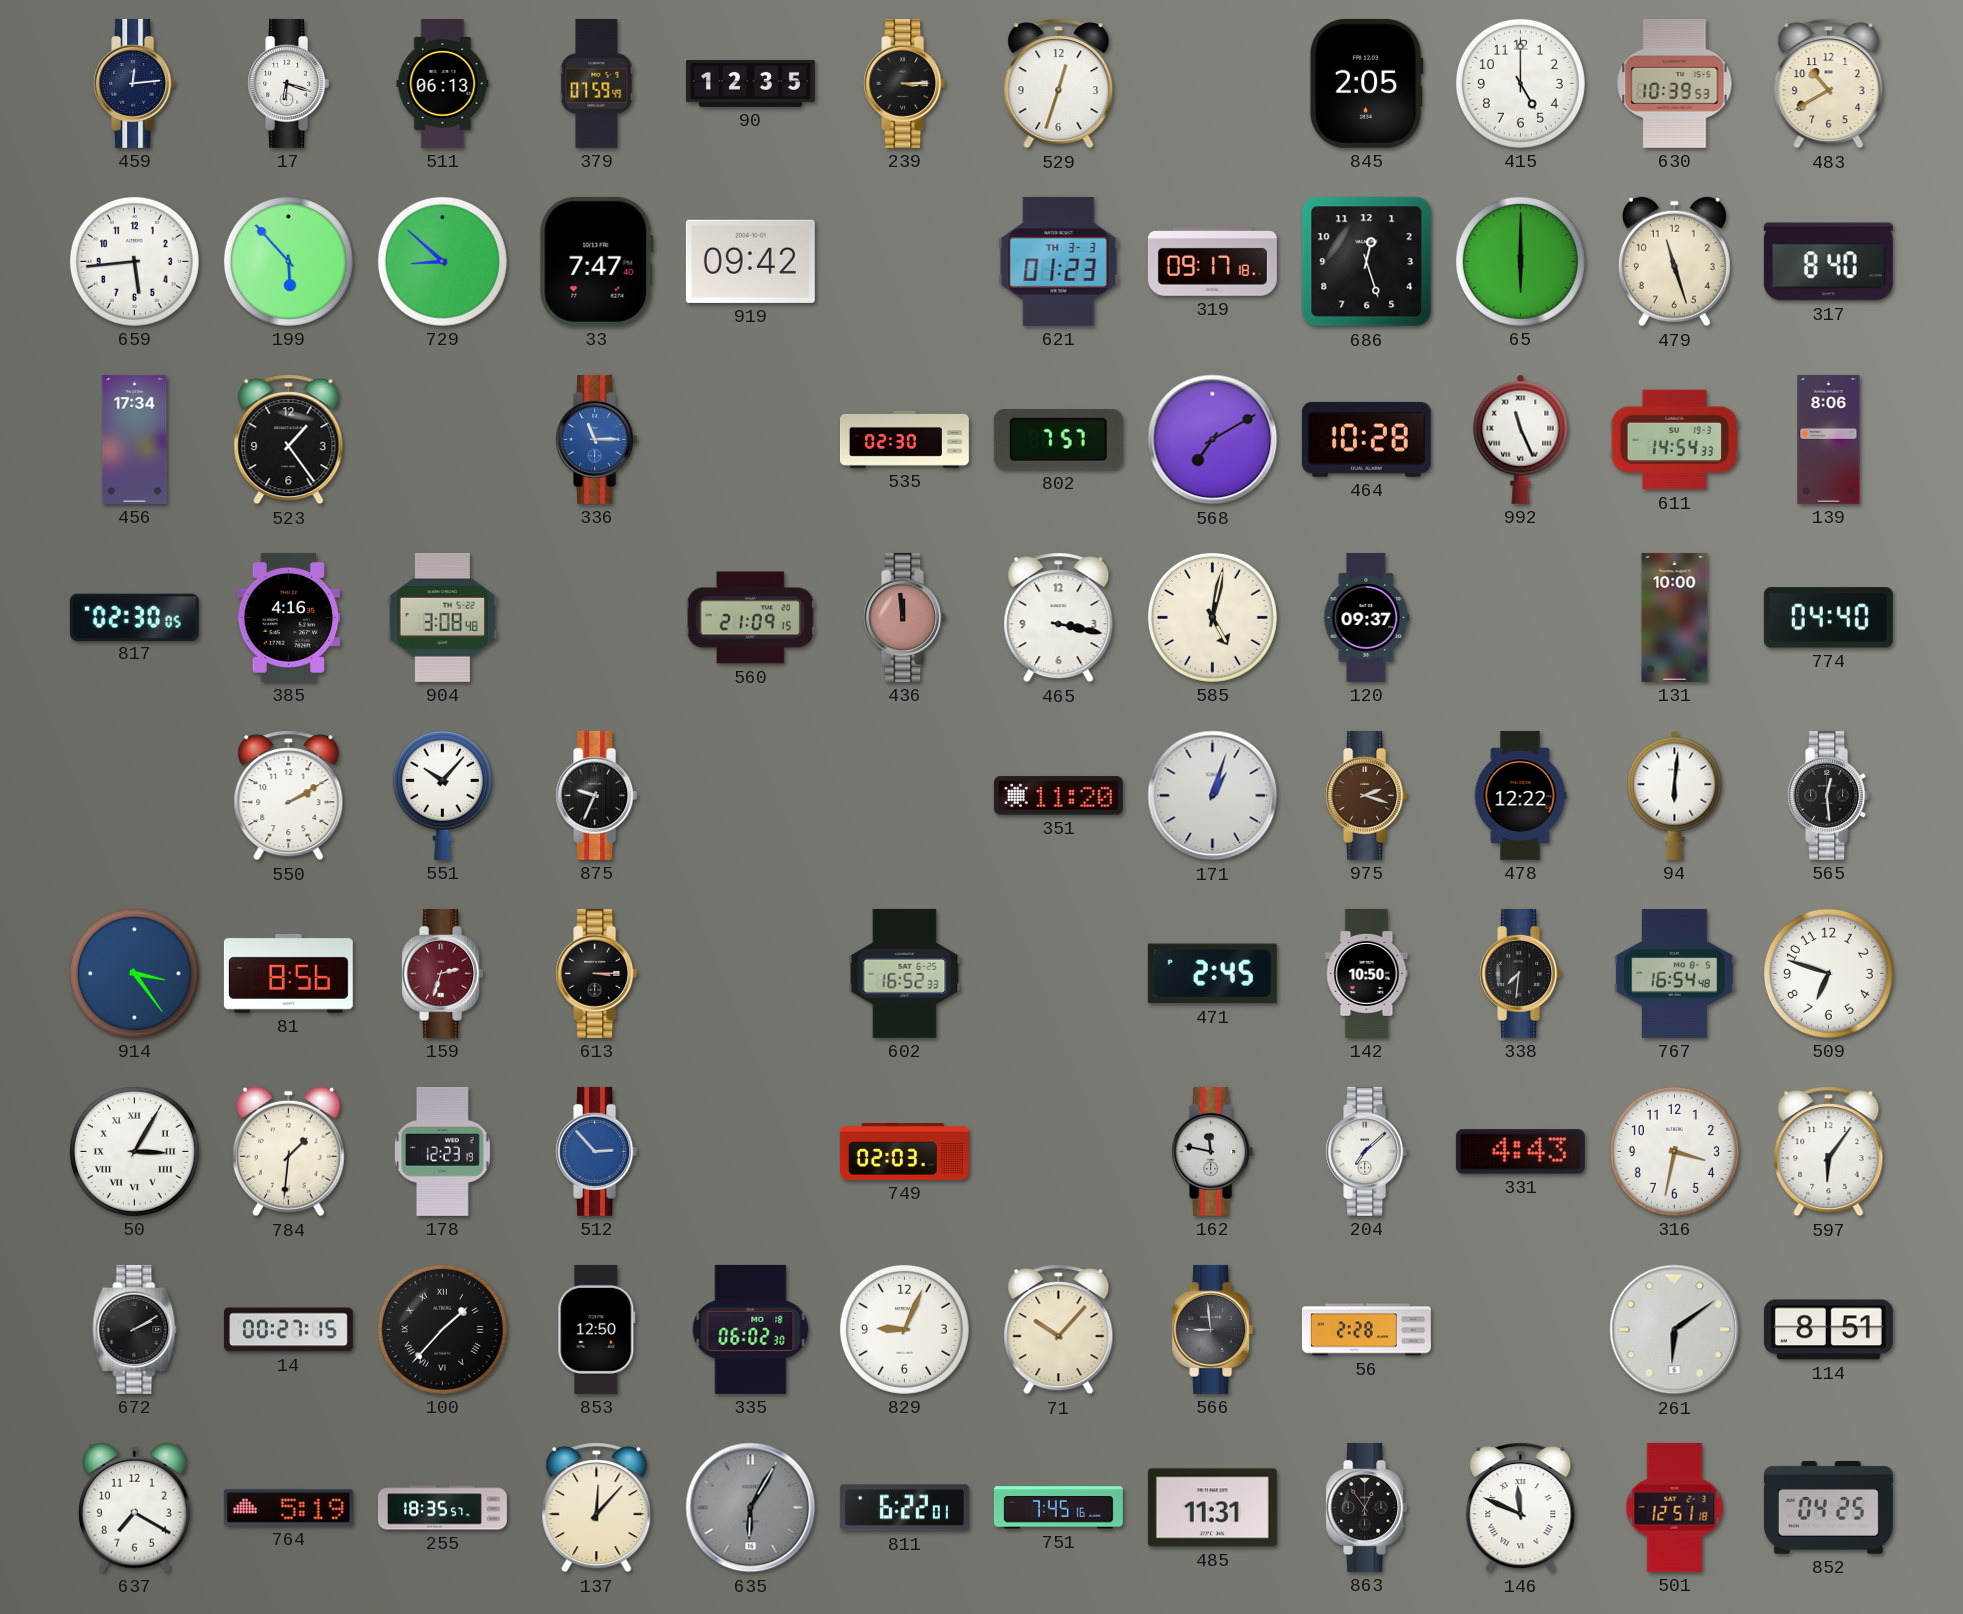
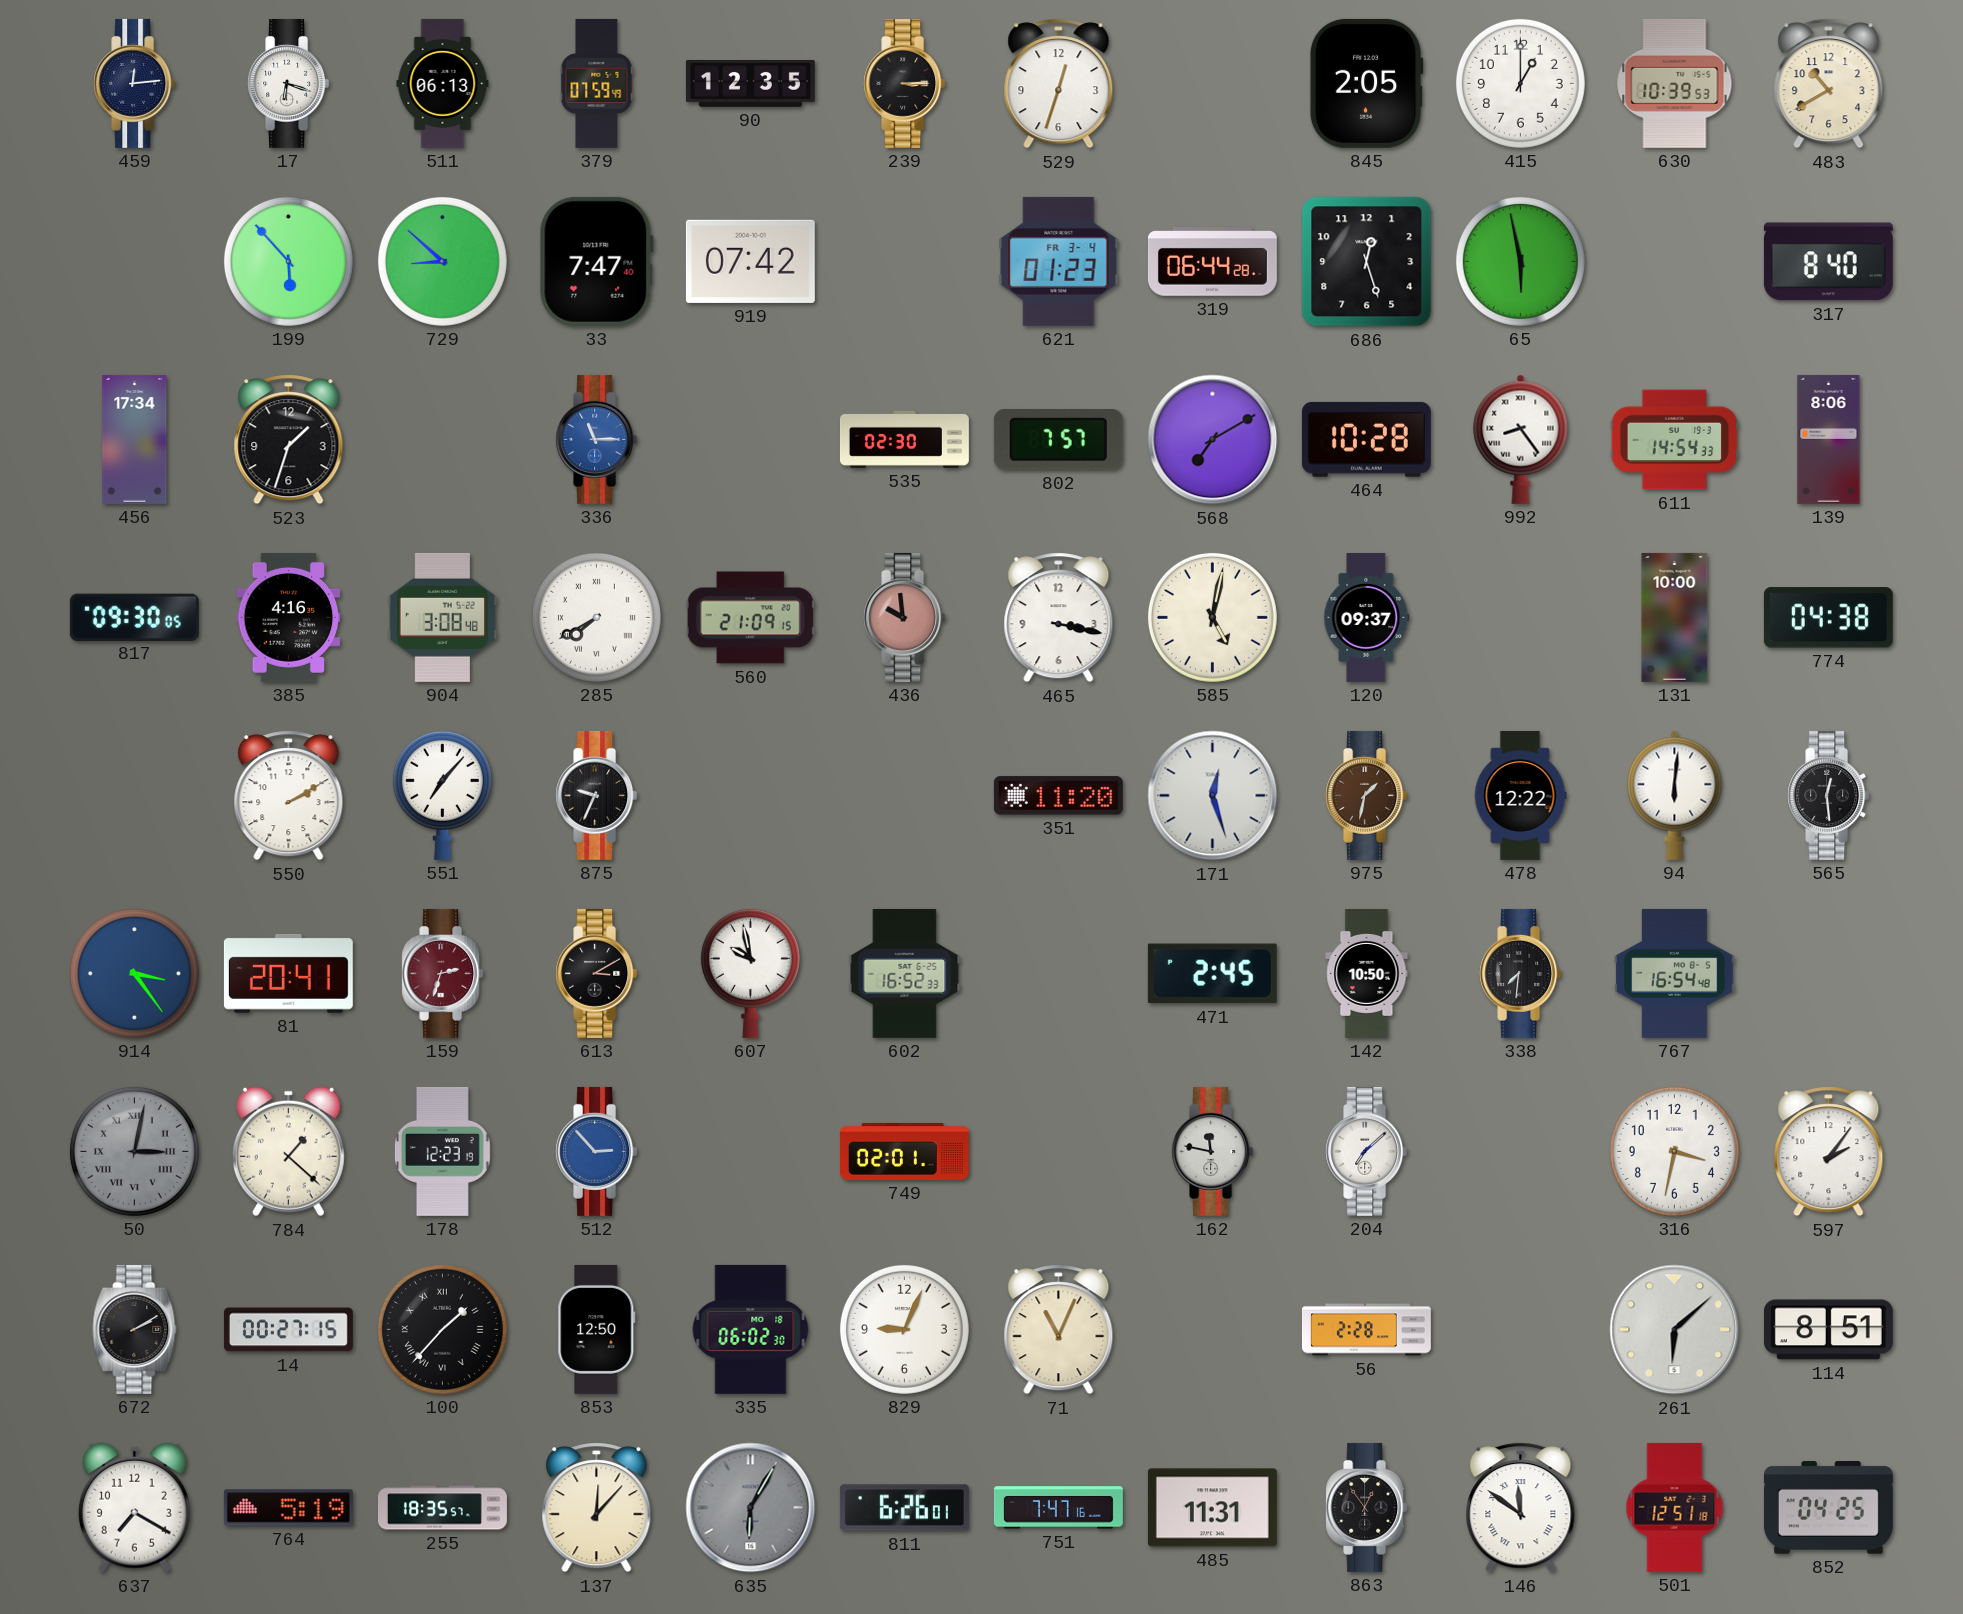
415: 5:00 -> 1:00 (1520, 83)
659: 5:44 -> none (134, 261)
919: 09:42 -> 07:42 (750, 261)
621 date: TH 3-3 -> FR 3-4 (1059, 261)
319: 09:17 -> 06:44 (1212, 262)
65: 6:00 -> 5:58 (1520, 261)
479: 11:27 -> none (1674, 262)
523: 1:24 -> 1:33 (289, 440)
992: 11:26 -> 8:24 (1521, 439)
817: 02:30 -> 09:30 (134, 617)
285: none -> 7:40 (596, 617)
436: 11:59 -> 9:59 (905, 617)
774: 04:40 -> 04:38 (1828, 618)
551: 10:07 -> 7:07 (442, 795)
171: 1:03 -> 12:27 (1213, 796)
975: 2:18 -> 1:32 (1367, 795)
81: 8:56 -> 20:41 (288, 973)
613: 3:15 -> 3:10 (597, 973)
607: none -> 9:58 (750, 973)
509: 6:48 -> none (1828, 973)
50: 3:05 -> 3:02 (134, 1151)
50 dial: white -> grey (134, 1151)
784: 1:31 -> 1:22 (288, 1152)
749: 02:03 -> 02:01 (904, 1152)
331: 4:43 -> none (1520, 1152)
597: 6:06 -> 2:06 (1829, 1152)
71: 10:07 -> 11:04 (1059, 1330)
566: 8:59 -> none (1213, 1329)
261: 6:09 -> 6:08 (1675, 1330)
811: 6:22 -> 6:26 (904, 1508)
751: 7:45 -> 7:47 (1058, 1508)
146: 11:49 -> 11:51 (1521, 1508)
